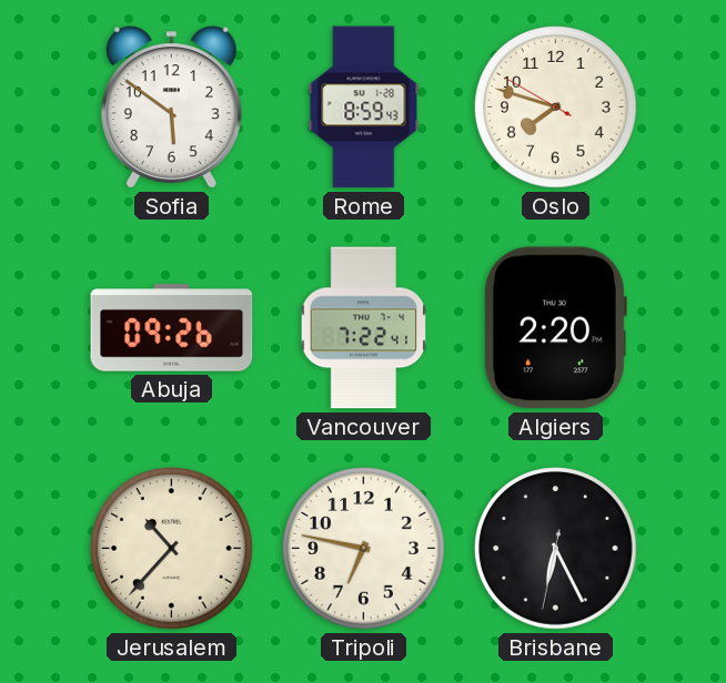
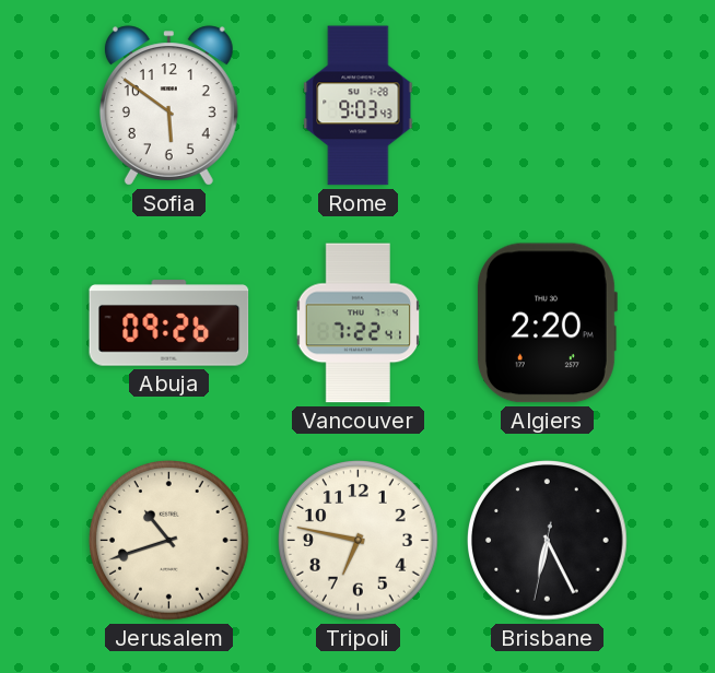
Rome: 8:59 -> 9:03 (359, 106)
Oslo: 7:47 -> none (556, 108)
Jerusalem: 10:37 -> 10:42 (169, 541)
